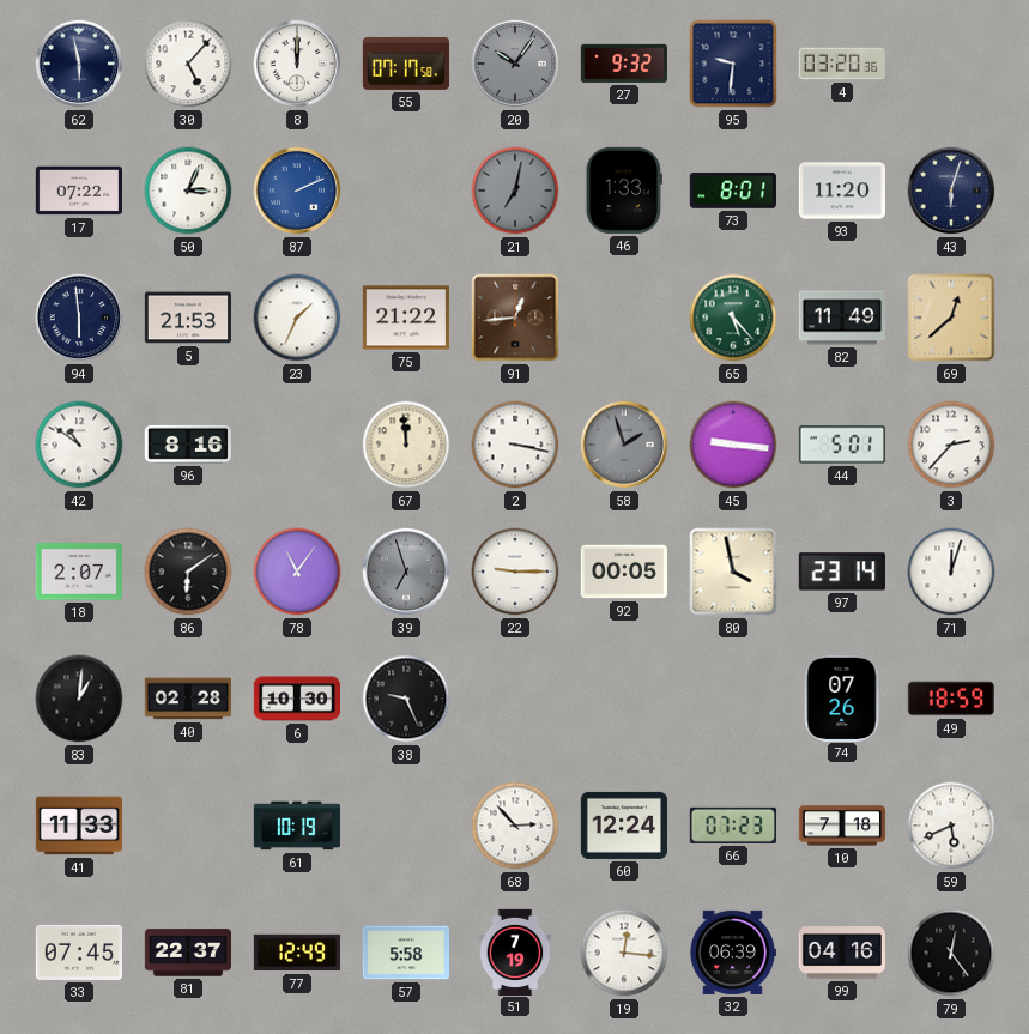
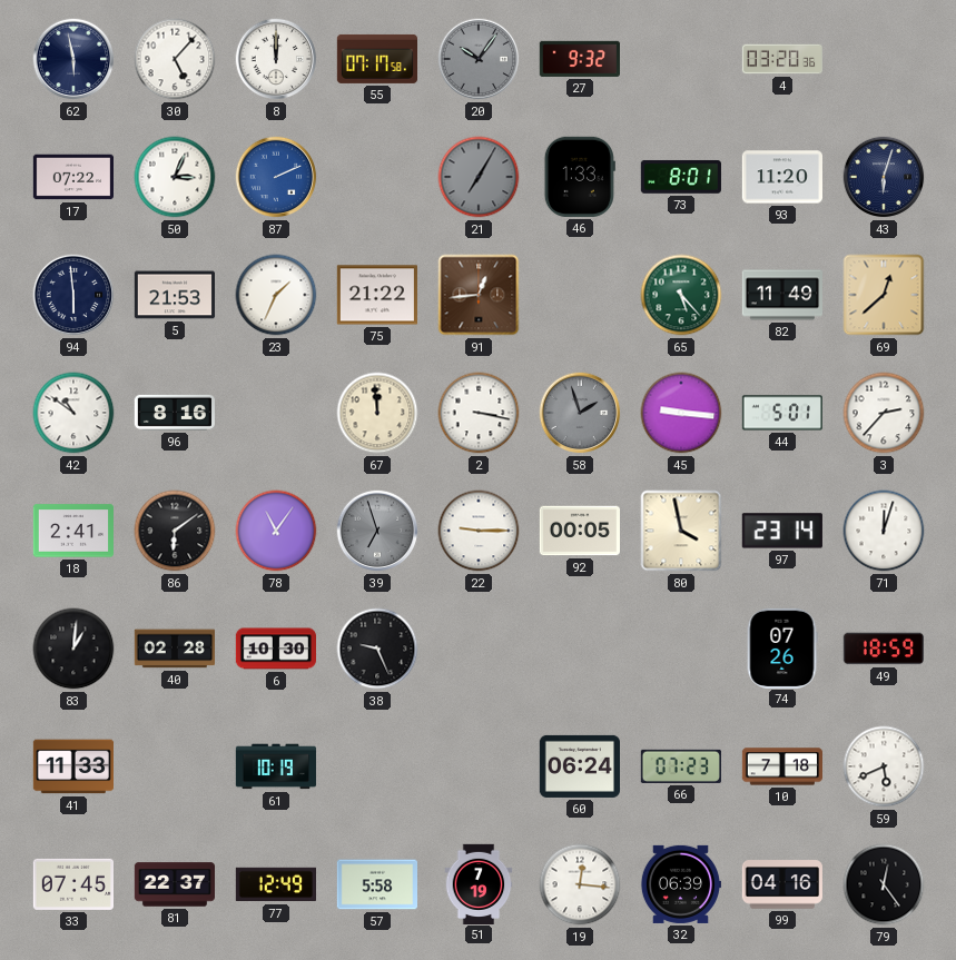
95: 9:31 -> none (733, 64)
21: 7:02 -> 7:05 (479, 177)
18: 2:07 -> 2:41 (72, 531)
68: 2:53 -> none (515, 826)
60: 12:24 -> 06:24 (579, 766)
